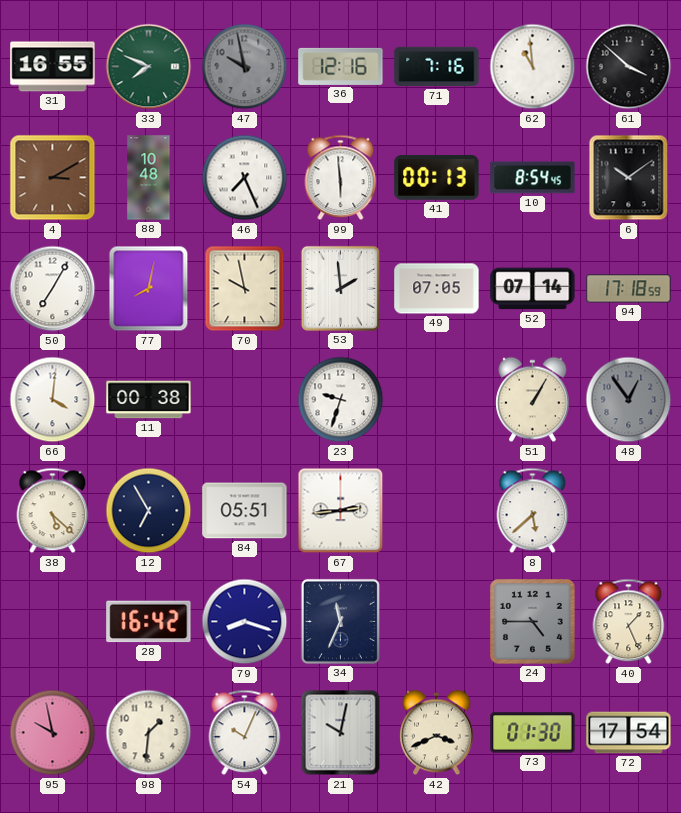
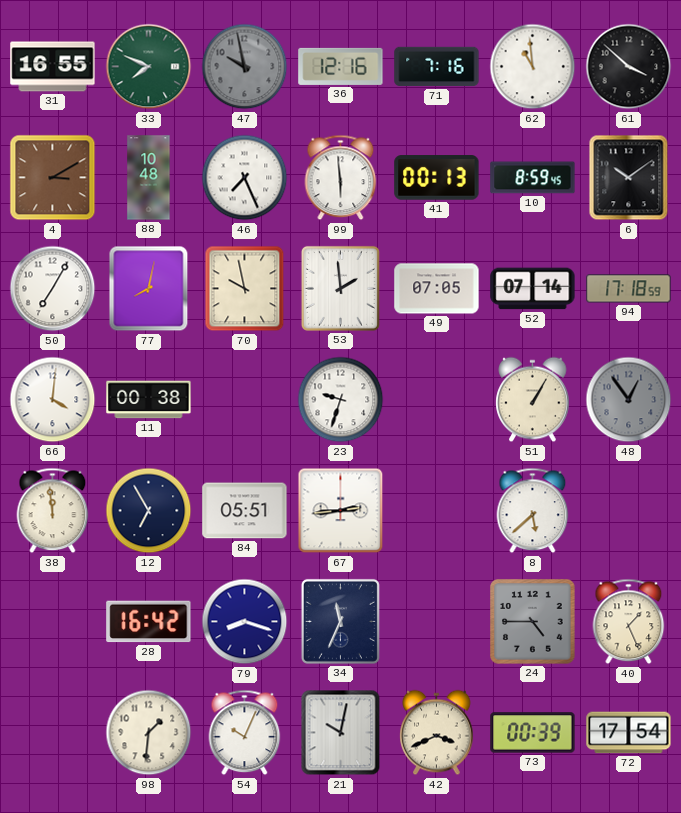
10: 8:54 -> 8:59 (533, 178)
38: 5:22 -> 11:59 (53, 511)
95: 9:58 -> none (53, 733)
73: 01:30 -> 00:39 (533, 733)
